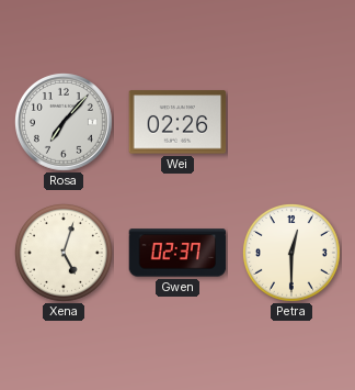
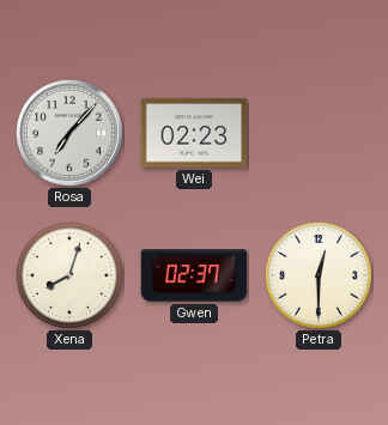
Wei: 02:26 -> 02:23 (194, 133)
Xena: 5:03 -> 8:03 (71, 277)
